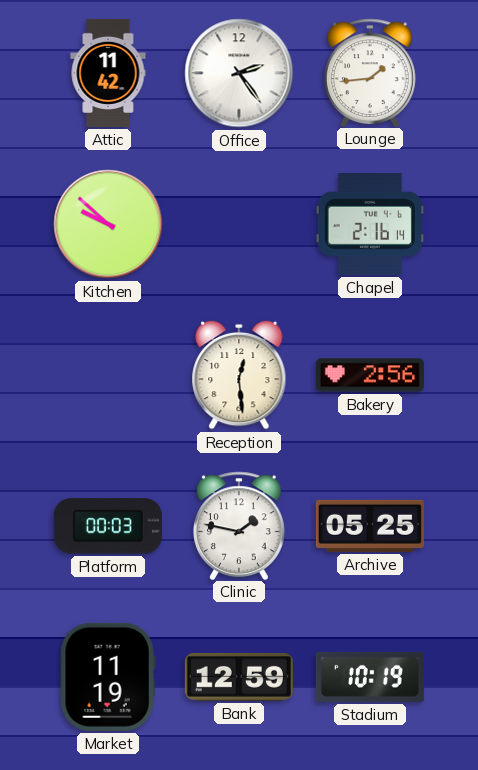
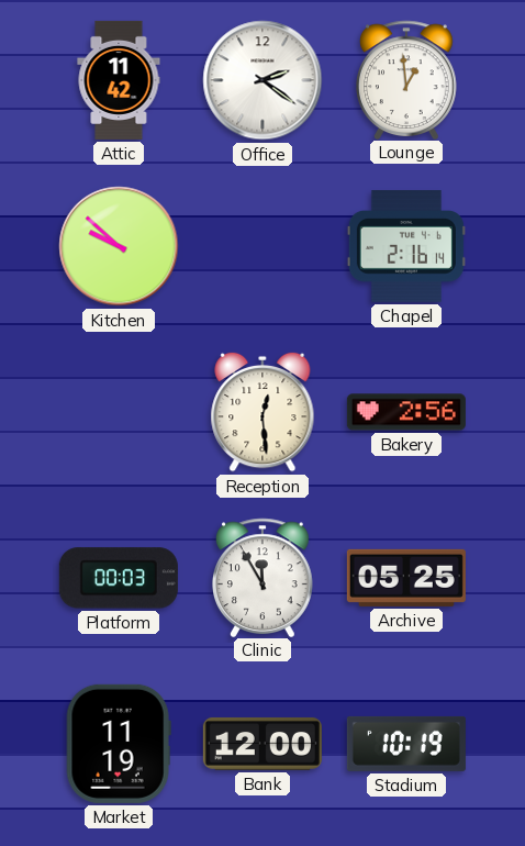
Office: 2:24 -> 2:21 (262, 80)
Lounge: 1:44 -> 12:59 (407, 79)
Clinic: 1:47 -> 11:55 (264, 577)
Bank: 12:59 -> 12:00 (262, 744)
